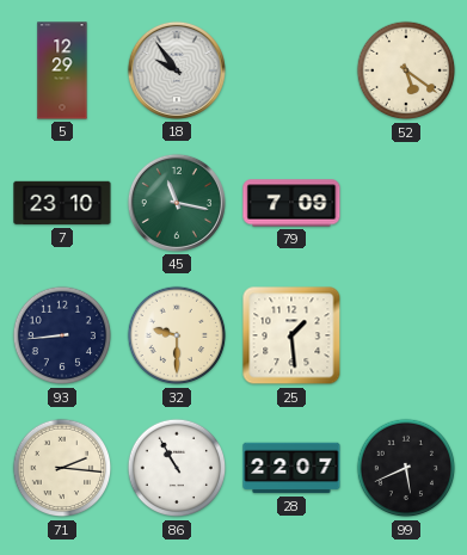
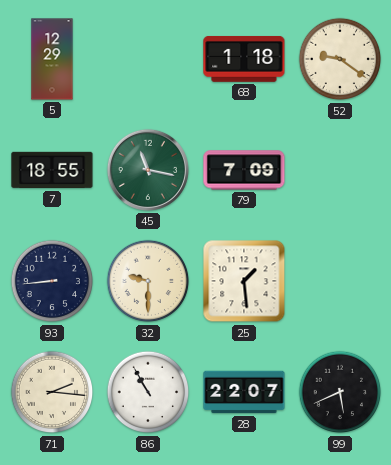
18: 9:54 -> none (177, 70)
68: none -> 1:18 (244, 59)
52: 5:21 -> 9:21 (340, 59)
7: 23:10 -> 18:55 (52, 170)
